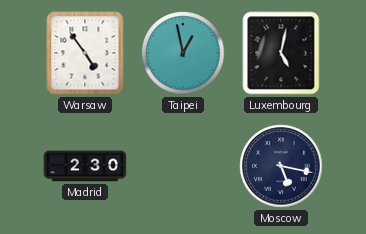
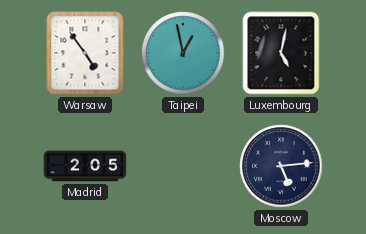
Madrid: 2:30 -> 2:05 (85, 166)
Moscow: 5:17 -> 5:14 (281, 166)
